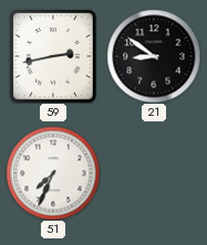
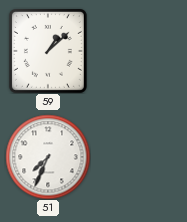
59: 2:43 -> 1:08 (48, 51)
21: 8:51 -> none (154, 56)
